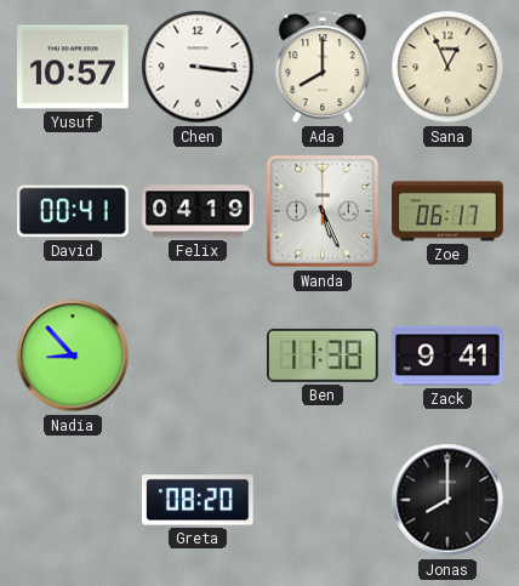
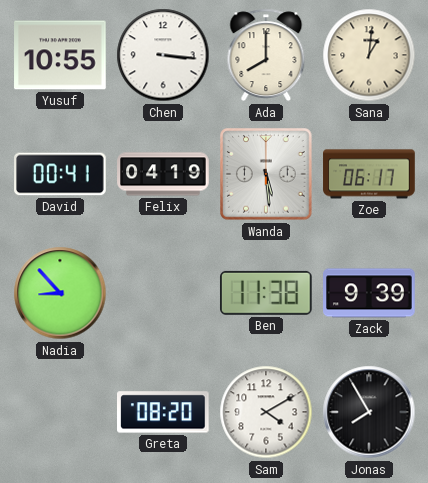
Yusuf: 10:57 -> 10:55 (60, 55)
Sana: 12:56 -> 1:01 (369, 55)
Wanda: 5:26 -> 5:29 (266, 174)
Zack: 9:41 -> 9:39 (369, 293)
Sam: none -> 4:10 (266, 412)
Jonas: 8:00 -> 7:55 (369, 412)
